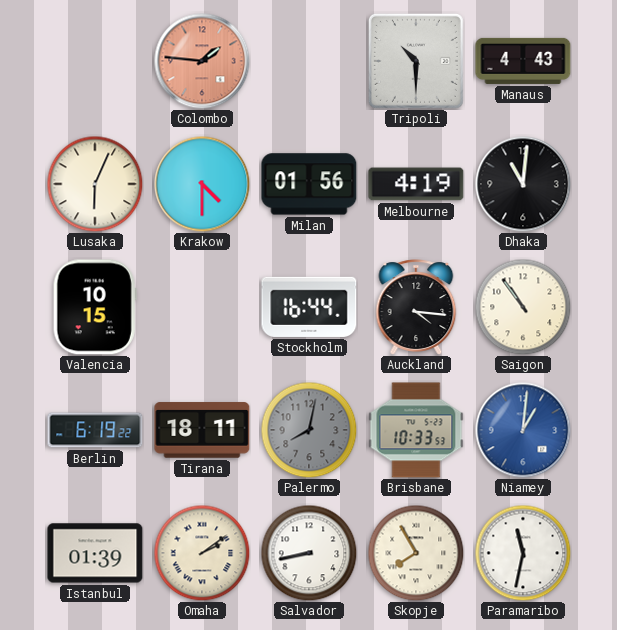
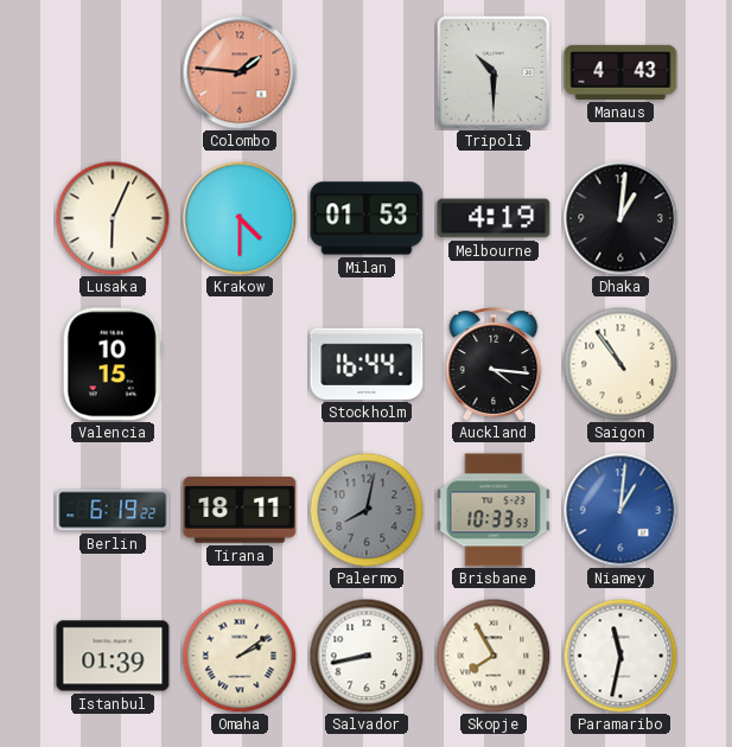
Milan: 01:56 -> 01:53 (367, 218)
Dhaka: 11:01 -> 1:01 (620, 218)
